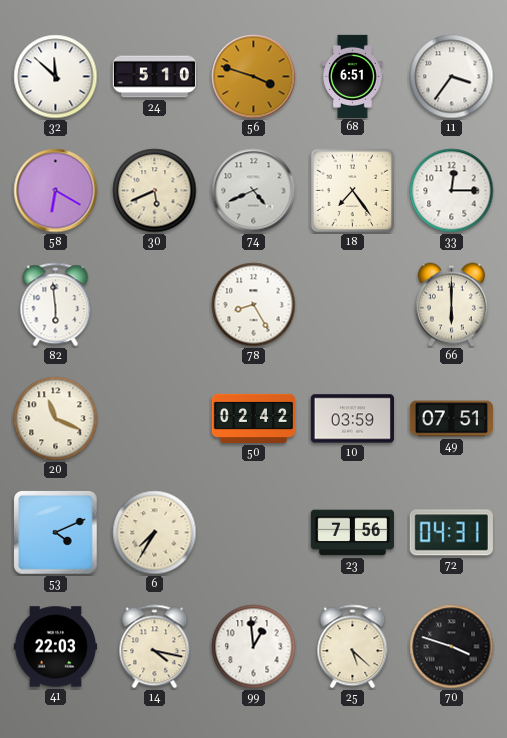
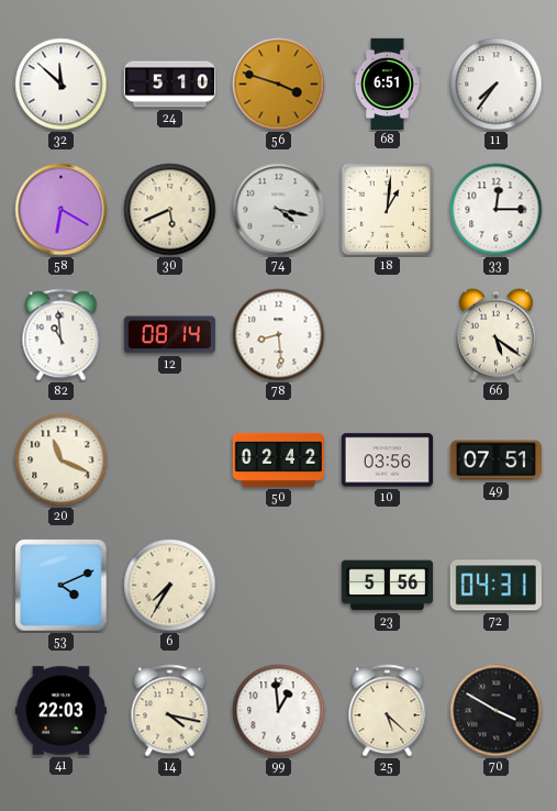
11: 3:36 -> 7:36 (497, 85)
74: 4:41 -> 4:17 (279, 210)
18: 7:24 -> 1:01 (388, 210)
82: 5:59 -> 10:59 (62, 335)
12: none -> 08:14 (169, 335)
78: 8:25 -> 8:29 (279, 335)
66: 6:00 -> 5:21 (495, 335)
10: 03:59 -> 03:56 (387, 460)
23: 7:56 -> 5:56 (387, 586)
70: 3:48 -> 3:50 (497, 711)
